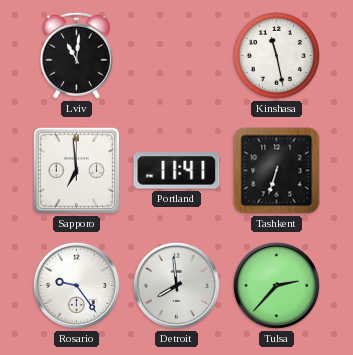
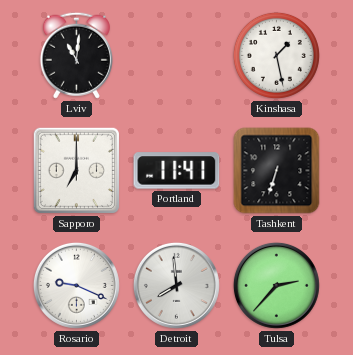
Kinshasa: 11:28 -> 1:28 (276, 55)
Sapporo: 6:59 -> 7:00 (76, 170)
Rosario: 9:24 -> 9:19 (76, 285)
